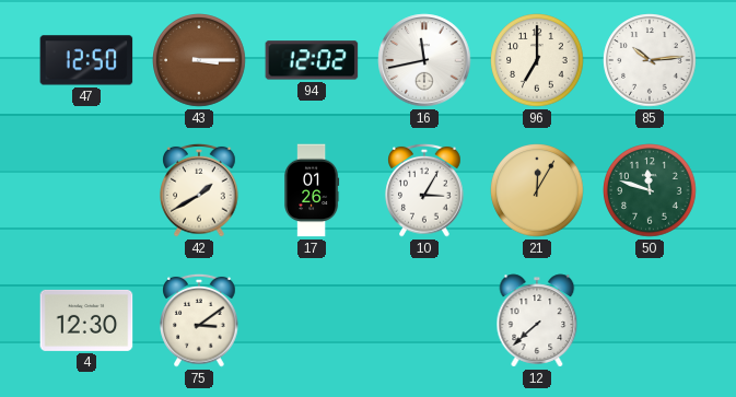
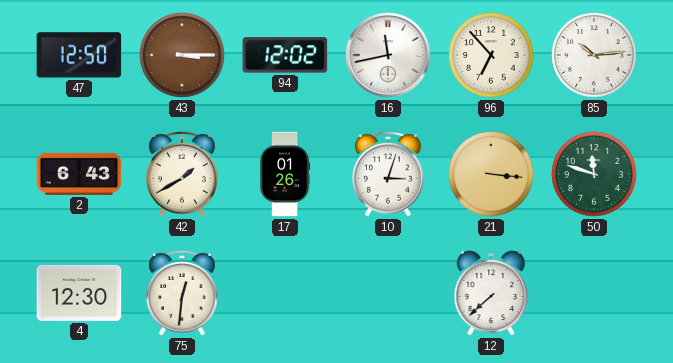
96: 7:00 -> 6:53 (491, 55)
2: none -> 6:43 (79, 174)
10: 3:05 -> 3:03 (388, 174)
21: 12:05 -> 3:16 (491, 174)
75: 3:09 -> 12:31 (182, 293)
